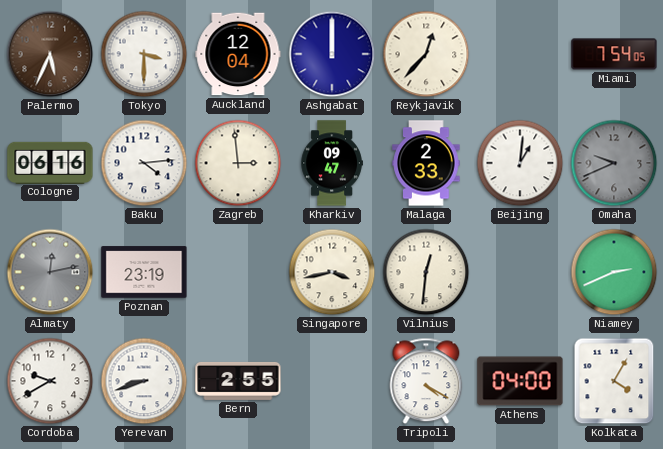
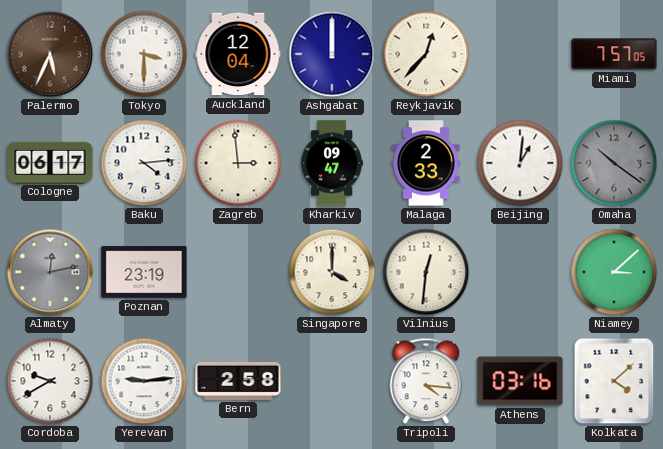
Miami: 7:54 -> 7:57 (614, 54)
Cologne: 06:16 -> 06:17 (50, 162)
Omaha: 9:41 -> 10:21 (614, 163)
Singapore: 3:43 -> 4:00 (332, 272)
Niamey: 2:41 -> 3:08 (614, 272)
Yerevan: 8:42 -> 9:14 (144, 381)
Bern: 2:55 -> 2:58 (238, 381)
Tripoli: 4:20 -> 4:16 (426, 381)
Athens: 04:00 -> 03:16 (520, 381)
Kolkata: 4:05 -> 4:08 (614, 381)
